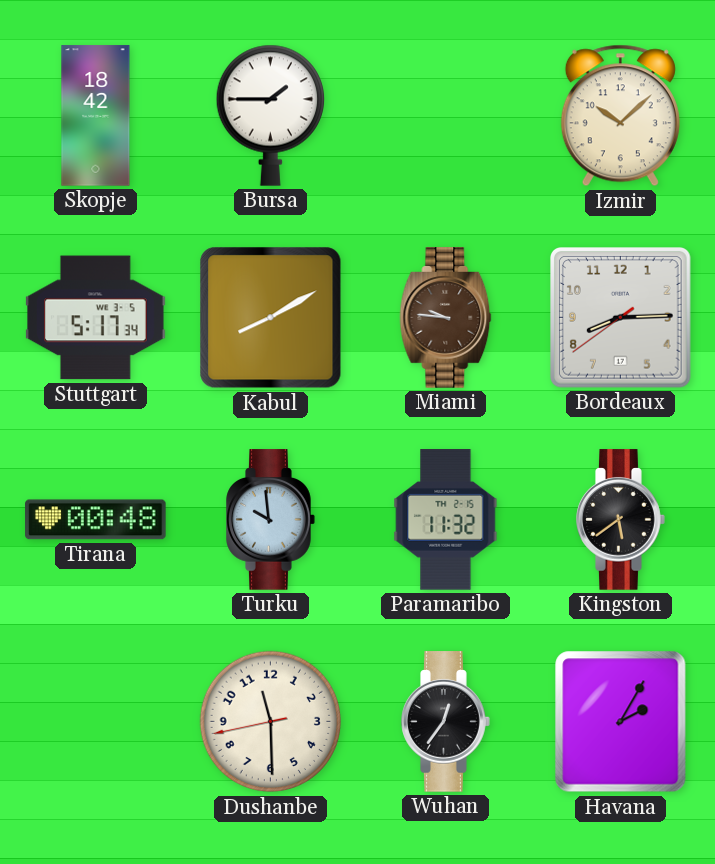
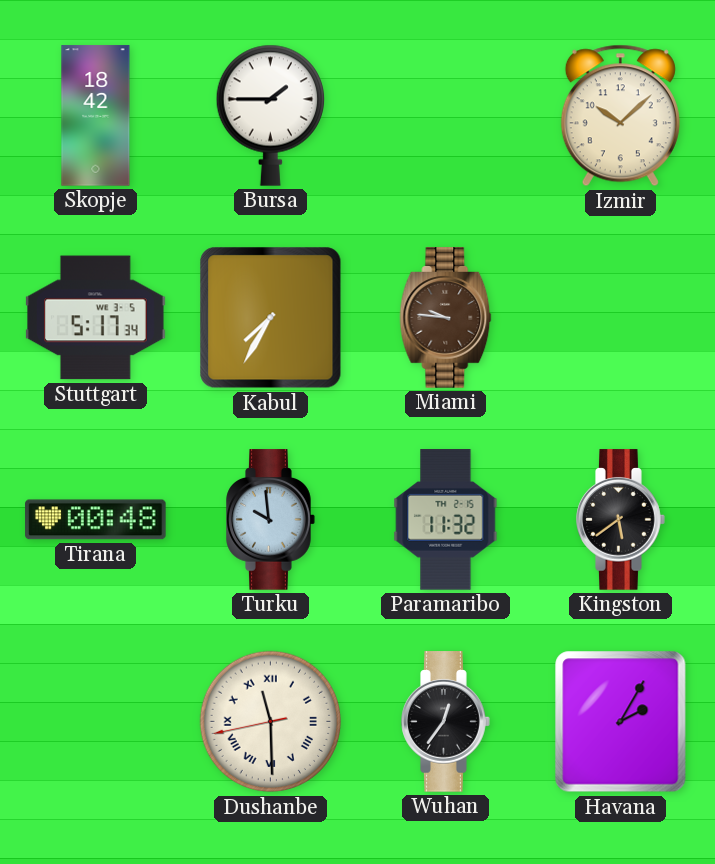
Kabul: 8:10 -> 7:35 (271, 318)
Bordeaux: 8:14 -> none (621, 318)
Dushanbe numerals: Arabic -> Roman (271, 722)
